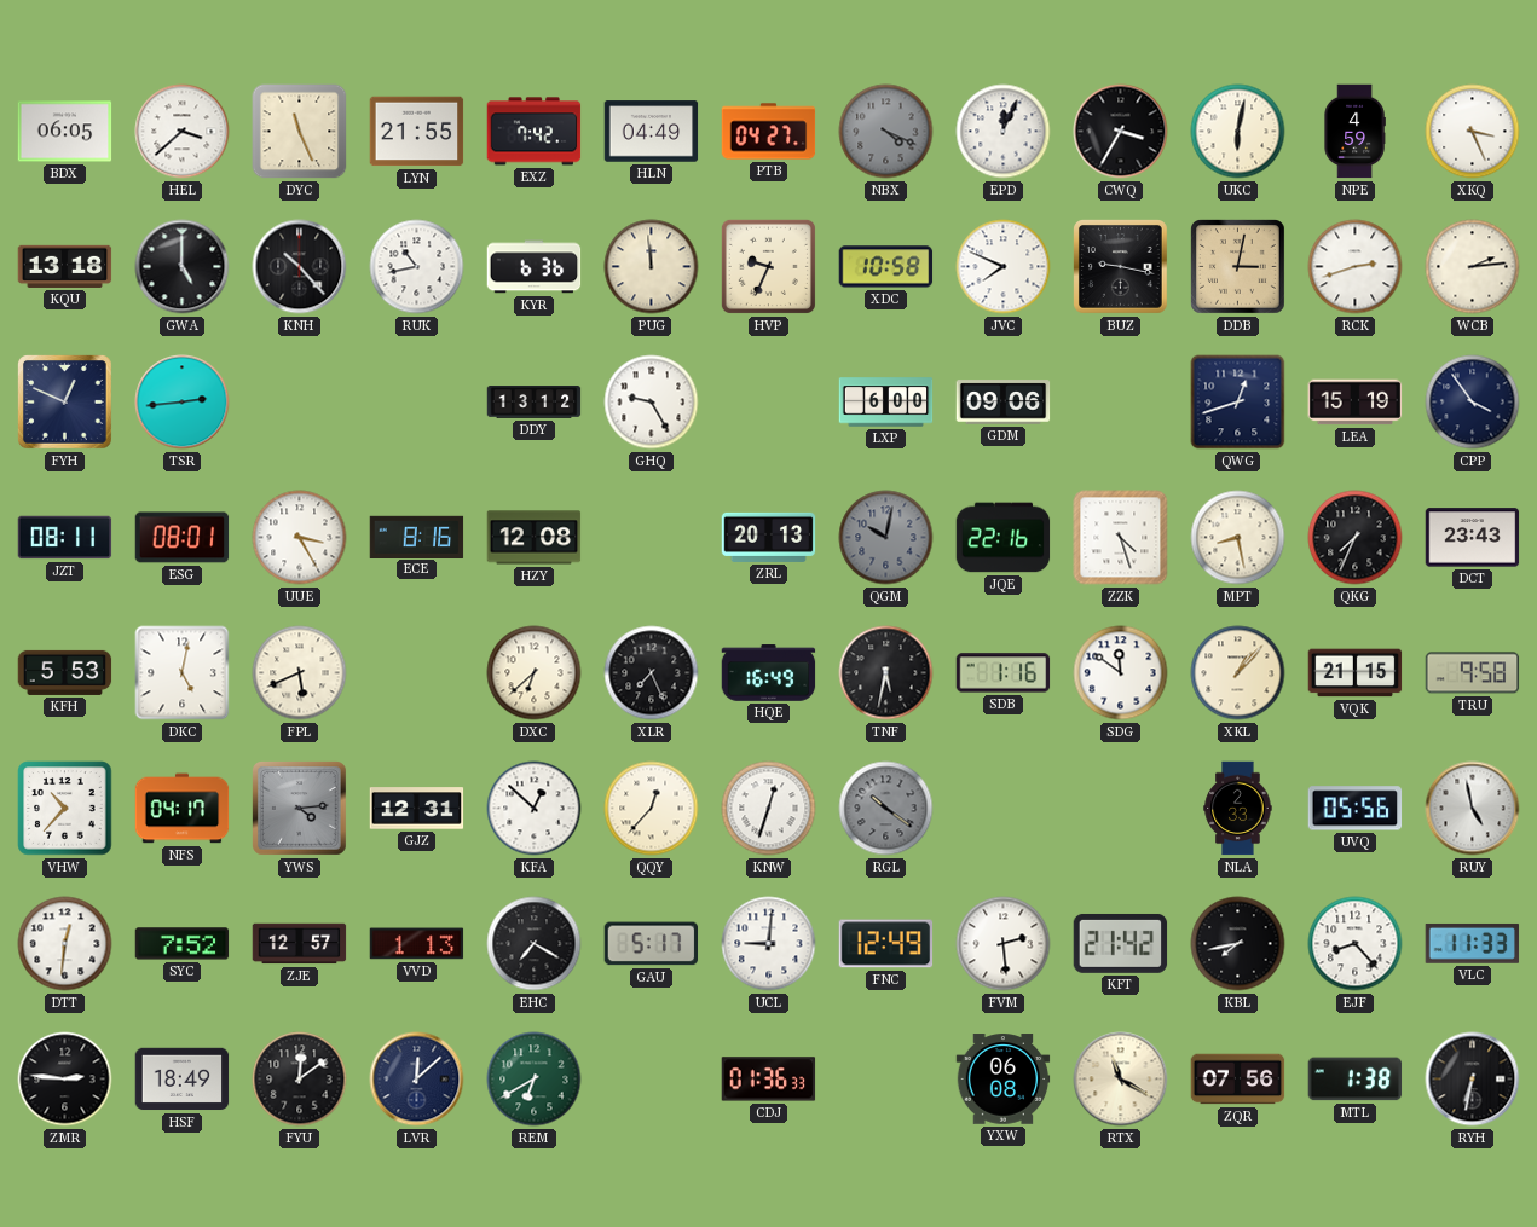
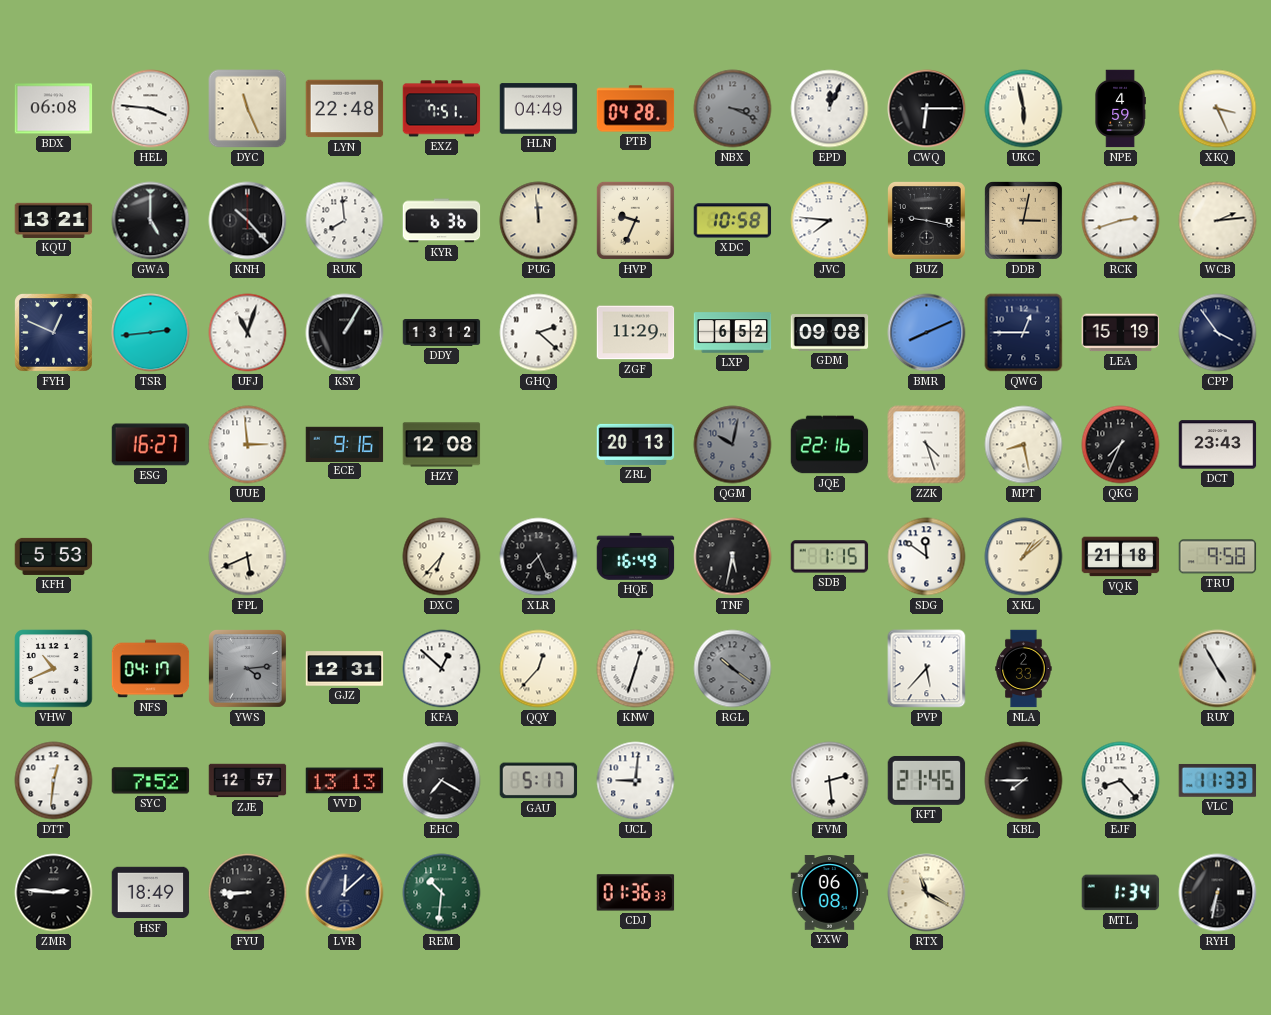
BDX: 06:05 -> 06:08 (54, 109)
HEL: 3:38 -> 3:46 (151, 109)
LYN: 21:55 -> 22:48 (345, 109)
EXZ: 7:42 -> 7:51 (442, 109)
PTB: 04:27 -> 04:28 (636, 109)
NBX: 4:19 -> 3:19 (733, 109)
CWQ: 3:35 -> 6:15 (927, 109)
UKC: 6:02 -> 5:58 (1024, 109)
KQU: 13:18 -> 13:21 (54, 220)
RUK: 10:43 -> 7:59 (345, 221)
JVC: 7:49 -> 7:46 (830, 221)
UFJ: none -> 11:03 (248, 333)
KSY: none -> 1:05 (345, 333)
GHQ: 9:25 -> 2:22 (539, 333)
ZGF: none -> 11:29 (636, 333)
LXP: 6:00 -> 6:52 (733, 333)
GDM: 09:06 -> 09:08 (830, 333)
BMR: none -> 8:11 (927, 333)
QWG: 12:42 -> 12:45 (1024, 333)
JZT: 08:11 -> none (65, 538)
ESG: 08:01 -> 16:27 (151, 445)
UUE: 3:25 -> 2:59 (248, 445)
ECE: 8:16 -> 9:16 (345, 444)
DKC: 5:02 -> none (183, 673)
DXC: 6:38 -> 6:37 (442, 557)
SDB: 1:16 -> 1:15 (830, 557)
XKL: 1:07 -> 1:08 (1024, 557)
VQK: 21:15 -> 21:18 (1121, 557)
VHW: 10:37 -> 10:41 (54, 669)
PVP: none -> 5:37 (927, 669)
UVQ: 05:56 -> none (1356, 809)
RUY: 4:58 -> 4:55 (1218, 669)
VVD: 1:13 -> 13:13 (345, 781)
FNC: 12:49 -> none (886, 944)
KFT: 21:42 -> 21:45 (927, 780)
KBL: 7:43 -> 7:45 (1024, 781)
FYU: 12:09 -> 8:45 (248, 893)
REM: 6:40 -> 10:31 (442, 893)
ZQR: 07:56 -> none (1238, 1080)
MTL: 1:38 -> 1:34 (1121, 893)
